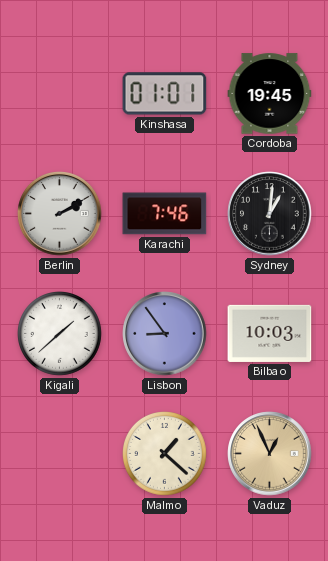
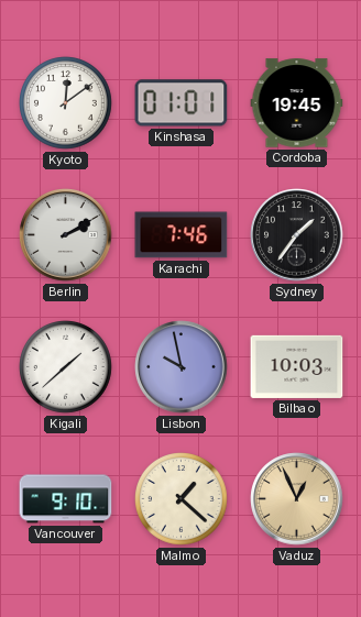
Kyoto: none -> 12:09 (66, 103)
Sydney: 1:01 -> 1:36 (297, 235)
Lisbon: 8:54 -> 9:58 (182, 367)
Vancouver: none -> 9:10 (66, 499)
